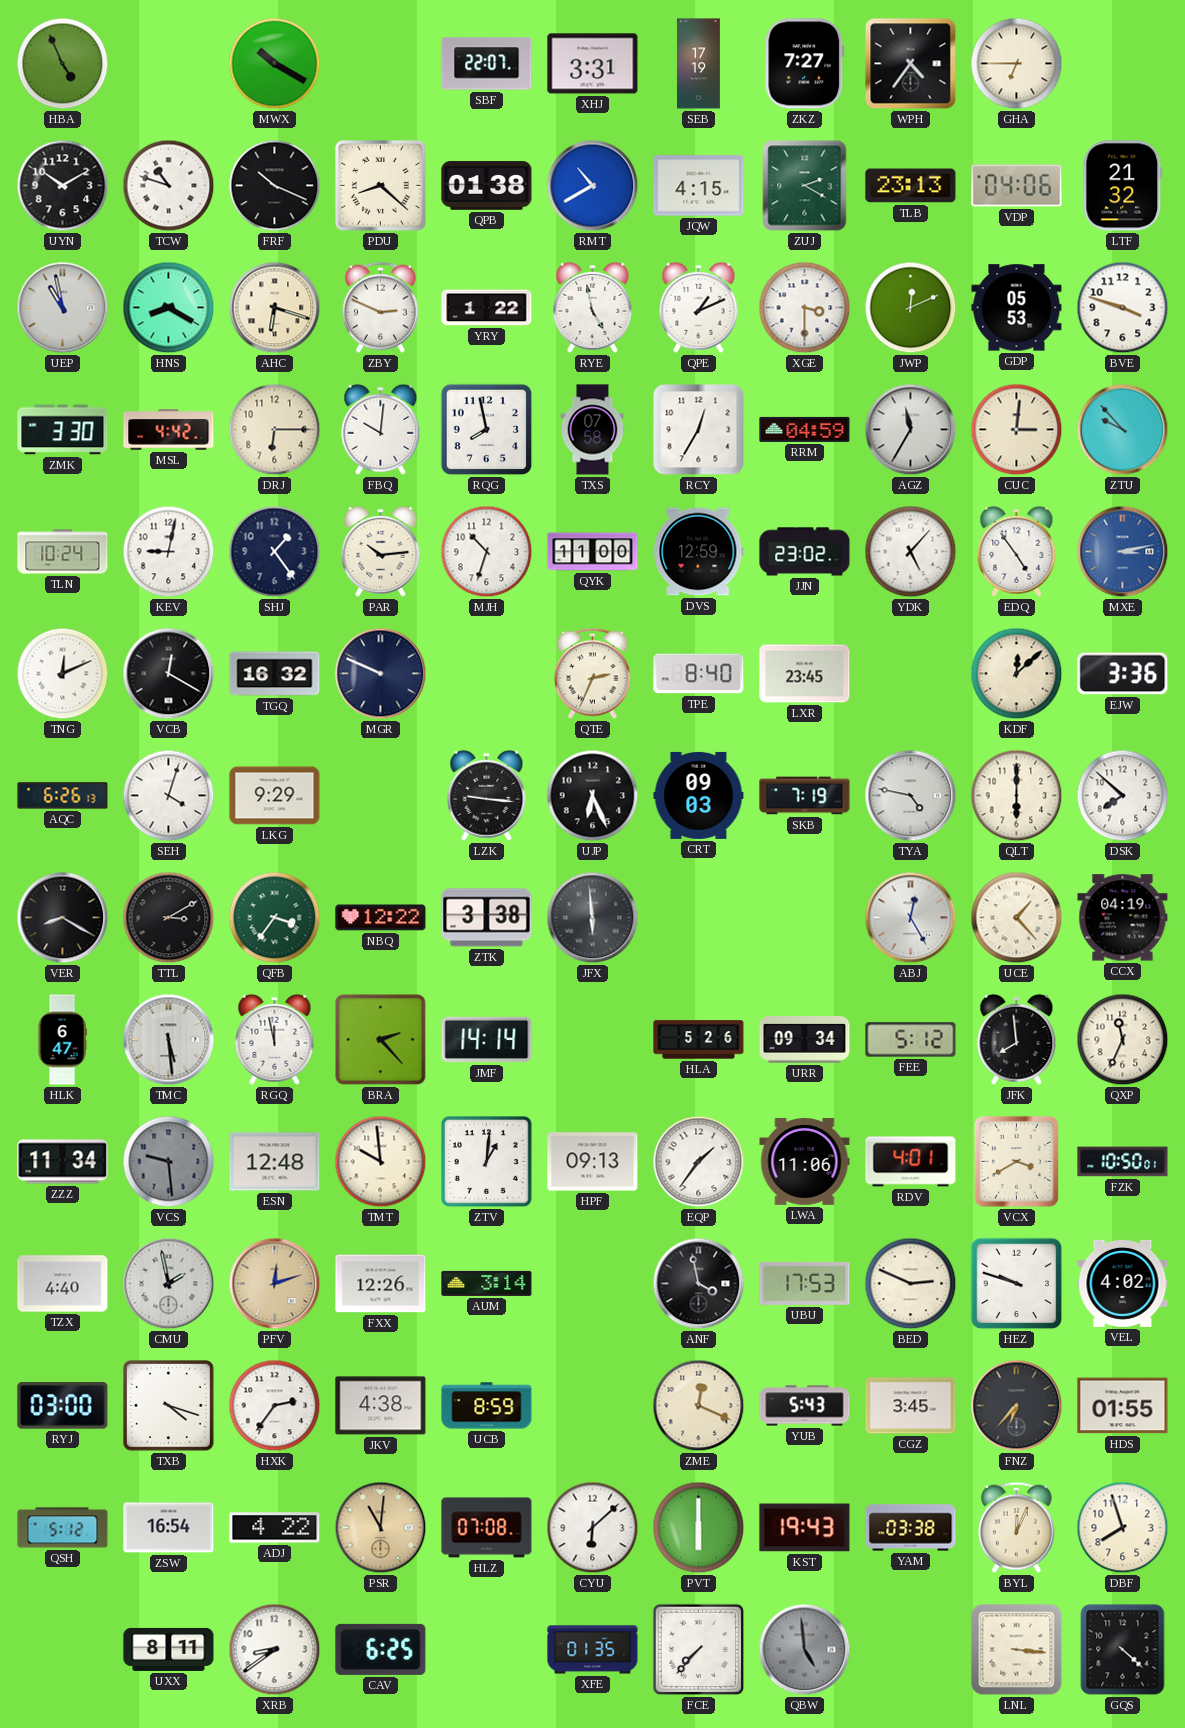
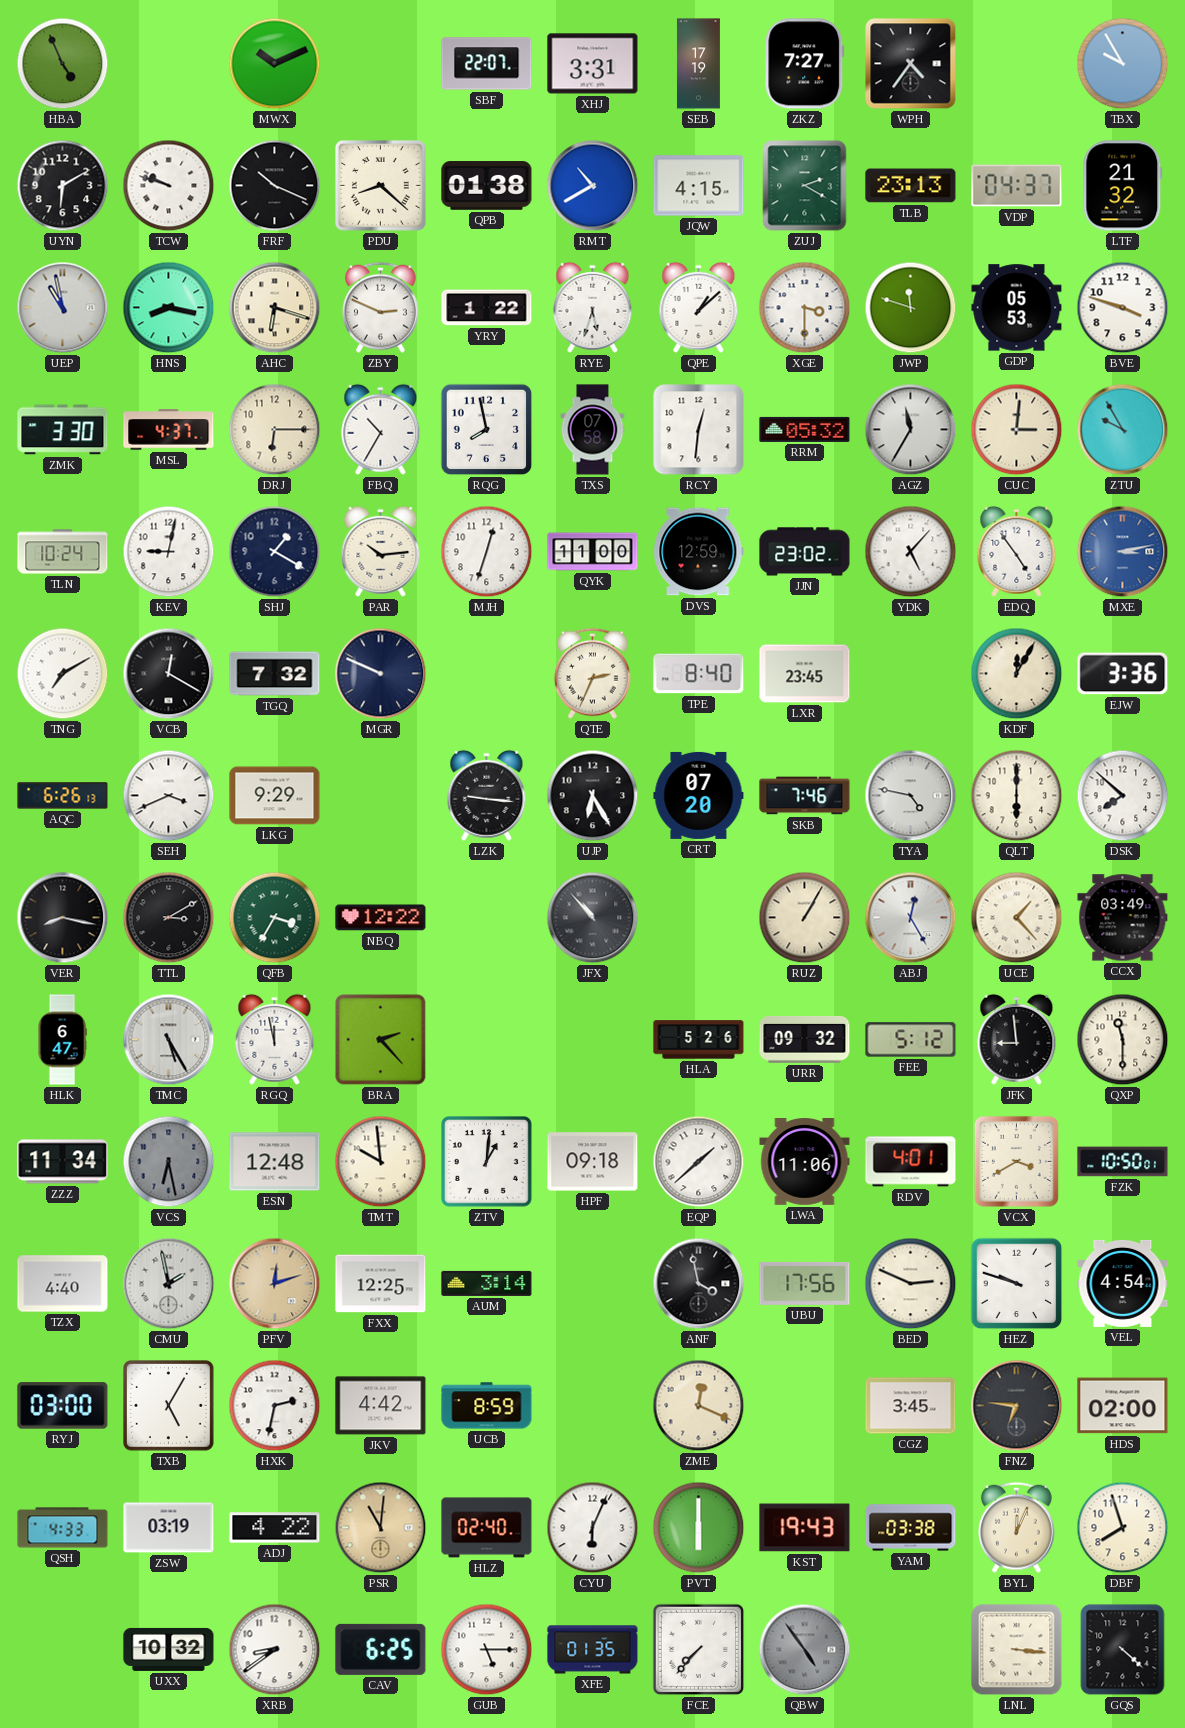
MWX: 10:20 -> 10:11 (275, 64)
GHA: 6:45 -> none (1017, 64)
TBX: none -> 9:55 (1123, 64)
UYN: 10:10 -> 6:10 (63, 186)
TCW: 10:48 -> 9:48 (169, 186)
VDP: 04:06 -> 04:37 (1017, 186)
HNS: 8:20 -> 8:17 (169, 308)
RYE: 4:58 -> 5:33 (593, 307)
QPE: 1:11 -> 1:08 (699, 307)
JWP: 12:11 -> 11:48 (911, 308)
MSL: 4:42 -> 4:37 (169, 430)
FBQ: 10:01 -> 10:35 (381, 429)
RCY: 12:35 -> 12:31 (699, 430)
RRM: 04:59 -> 05:32 (805, 429)
ZTU: 9:53 -> 9:55 (1123, 430)
SHJ: 1:24 -> 1:20 (275, 552)
MJH: 10:33 -> 12:33 (487, 552)
TNG: 12:11 -> 7:10 (63, 674)
TGQ: 16:32 -> 7:32 (275, 674)
KDF: 12:08 -> 12:05 (1017, 674)
SEH: 4:03 -> 3:41 (169, 796)
UJP: 6:26 -> 6:25 (593, 796)
CRT: 09:03 -> 07:20 (699, 795)
SKB: 7:19 -> 7:46 (805, 796)
VER: 8:20 -> 8:17 (63, 918)
QFB: 3:36 -> 3:35 (275, 918)
ZTK: 3:38 -> none (487, 918)
JFX: 5:59 -> 10:53 (593, 918)
RUZ: none -> 1:05 (805, 918)
CCX: 04:19 -> 03:49 (1123, 918)
TMC: 5:29 -> 5:25 (169, 1040)
JMF: 14:14 -> none (487, 1040)
URR: 09:34 -> 09:32 (805, 1040)
JFK: 7:59 -> 8:59 (1017, 1039)
QXP: 11:34 -> 11:30 (1123, 1040)
VCS: 9:29 -> 6:28 (169, 1162)
HPF: 09:13 -> 09:18 (593, 1162)
EQP: 1:36 -> 1:38 (699, 1162)
FXX: 12:26 -> 12:25 (381, 1284)
UBU: 17:53 -> 17:56 (805, 1283)
VEL: 4:02 -> 4:54 (1123, 1283)
TXB: 4:18 -> 5:05 (169, 1406)
HXK: 2:36 -> 2:32 (275, 1406)
JKV: 4:38 -> 4:42 (381, 1406)
YUB: 5:43 -> none (805, 1406)
FNZ: 6:37 -> 6:46 (1017, 1406)
HDS: 01:55 -> 02:00 (1123, 1406)
QSH: 5:12 -> 4:33 (63, 1528)
ZSW: 16:54 -> 03:19 (169, 1528)
HLZ: 07:08 -> 02:40 (487, 1528)
CYU: 6:08 -> 6:04 (593, 1528)
UXX: 8:11 -> 10:32 (169, 1649)
GUB: none -> 5:15 (487, 1650)
QBW: 4:59 -> 4:54 (805, 1650)
